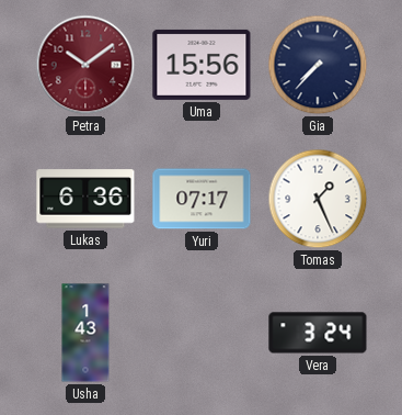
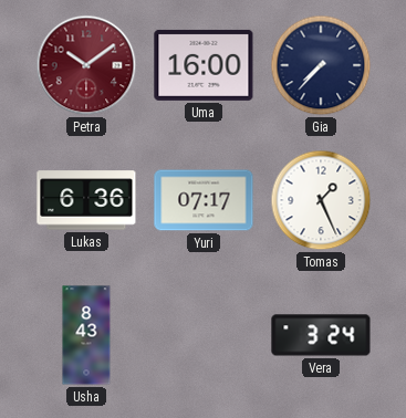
Uma: 15:56 -> 16:00 (204, 65)
Usha: 1:43 -> 8:43 (86, 335)
